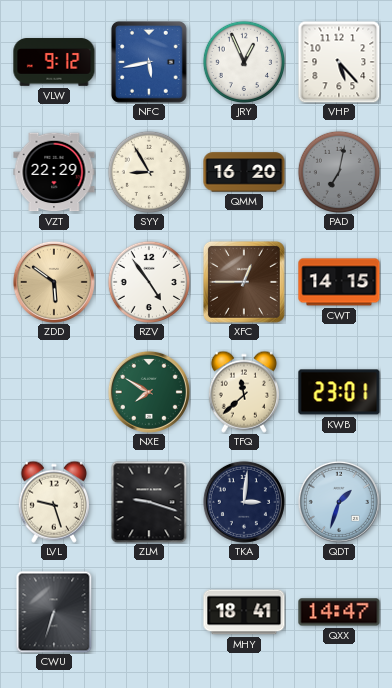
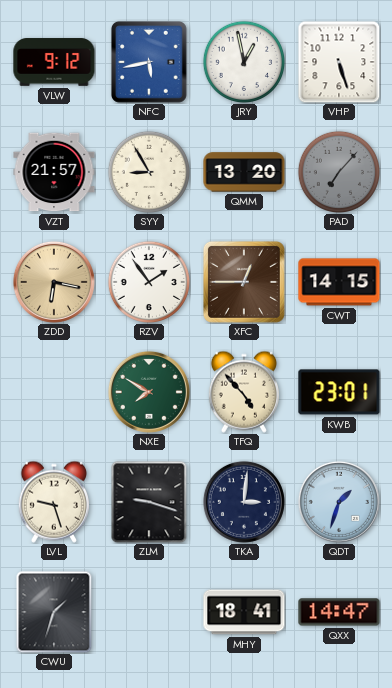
JRY: 12:56 -> 12:58 (243, 61)
VHP: 5:23 -> 5:27 (339, 62)
VZT: 22:29 -> 21:57 (54, 172)
QMM: 16:20 -> 13:20 (244, 172)
PAD: 7:02 -> 7:07 (338, 171)
ZDD: 5:51 -> 6:17 (54, 282)
RZV: 4:54 -> 1:54 (148, 281)
TFQ: 11:38 -> 4:53 (244, 392)
CWU: 6:33 -> 1:33 (54, 612)
